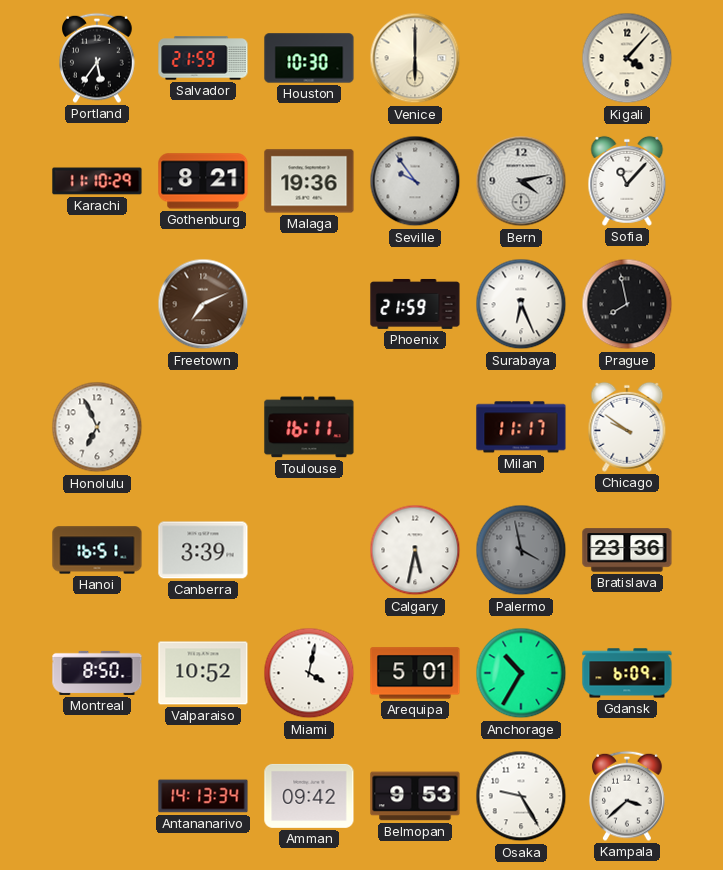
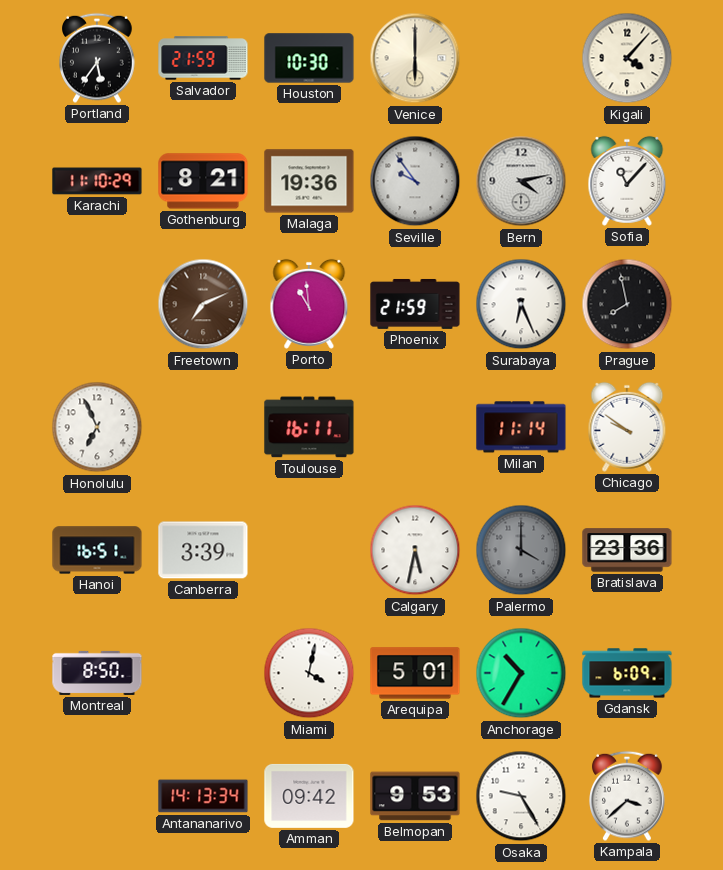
Porto: none -> 10:59 (309, 304)
Milan: 11:17 -> 11:14 (521, 427)
Palermo: 3:58 -> 4:00 (521, 550)
Valparaiso: 10:52 -> none (203, 673)
